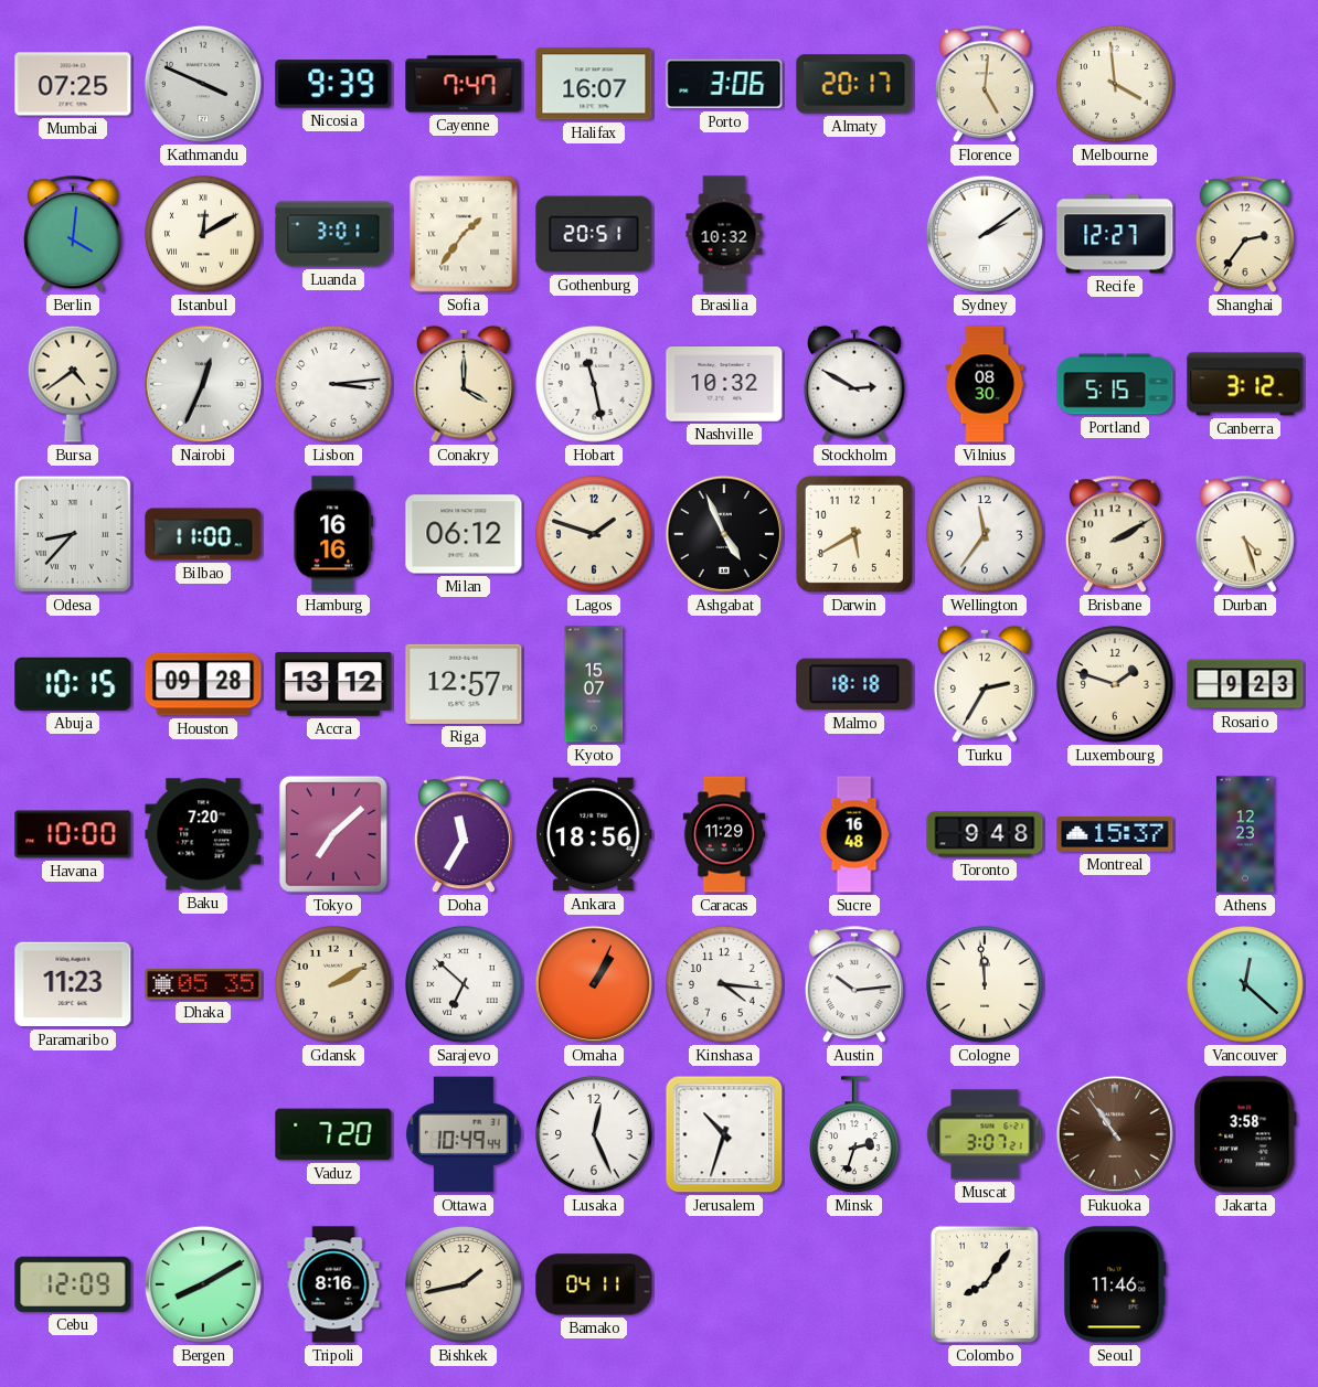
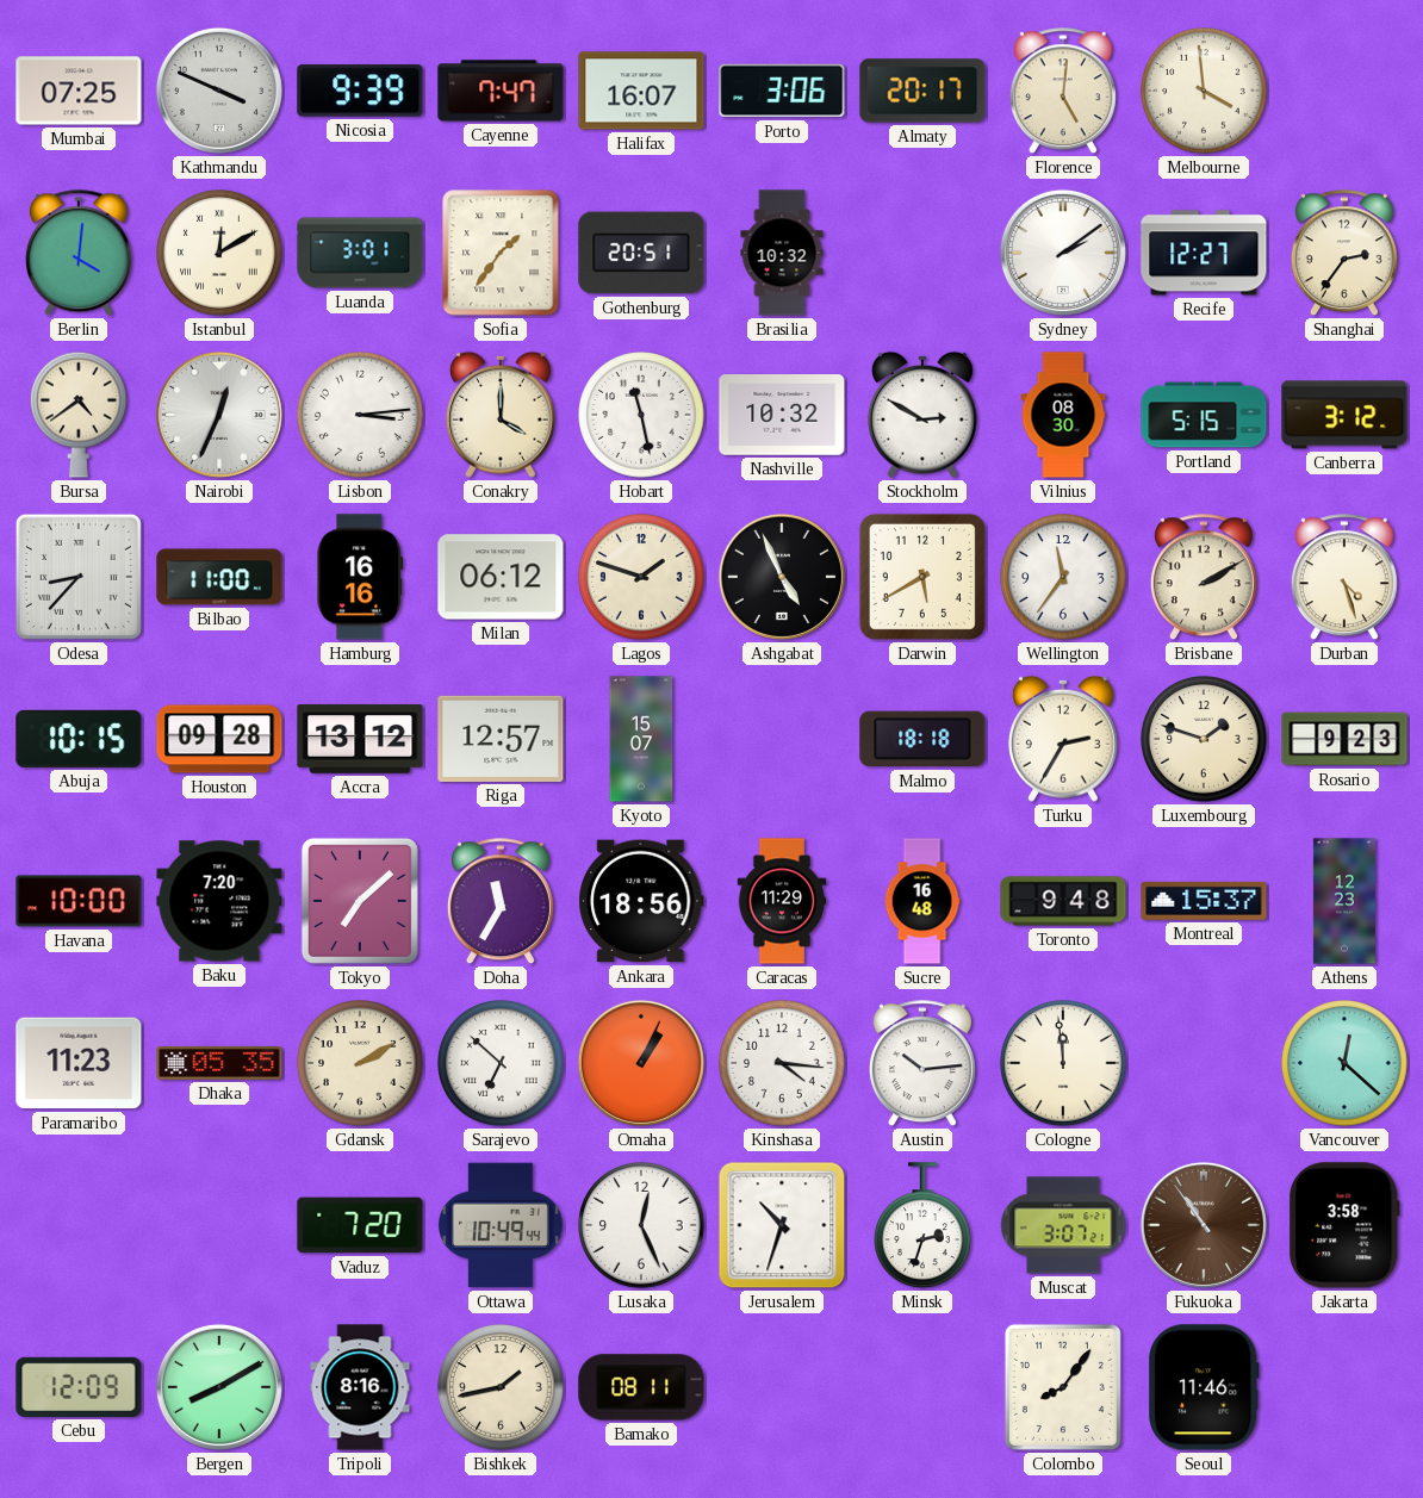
Bamako: 04:11 -> 08:11 (641, 1387)
